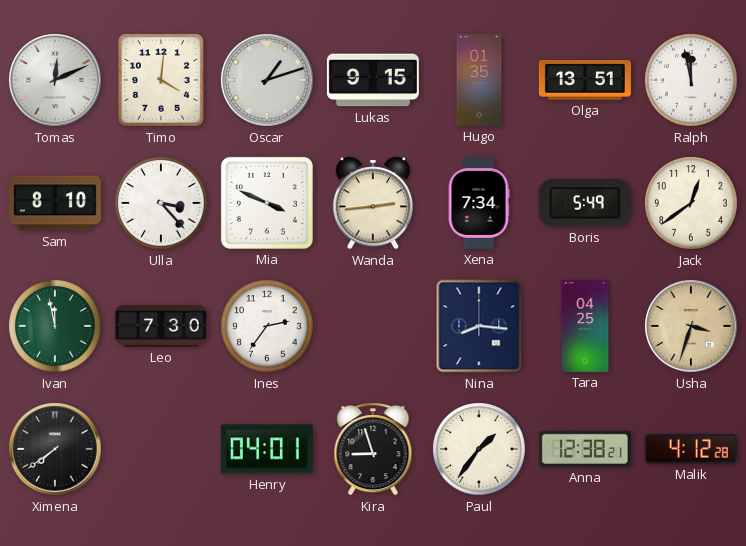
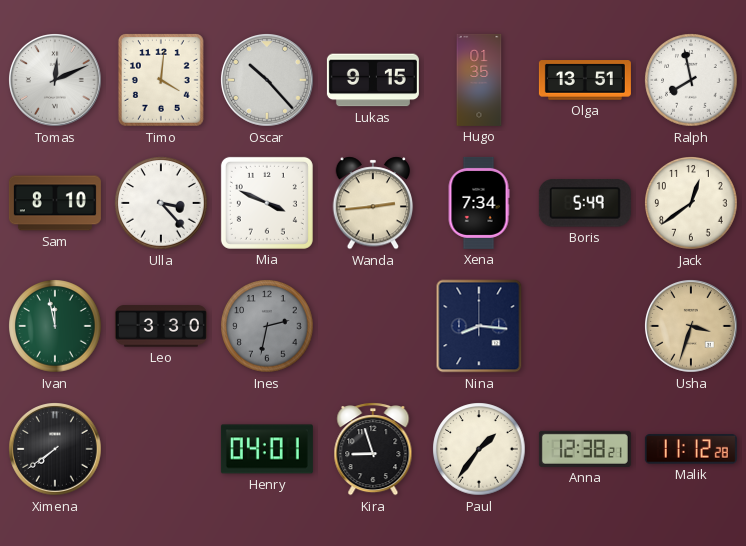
Oscar: 1:12 -> 10:23 (268, 81)
Ralph: 11:58 -> 7:58 (691, 80)
Leo: 7:30 -> 3:30 (161, 326)
Ines: 2:36 -> 2:32 (267, 326)
Ines dial: white -> grey (267, 326)
Tara: 04:25 -> none (585, 326)
Malik: 4:12 -> 11:12 (691, 449)
